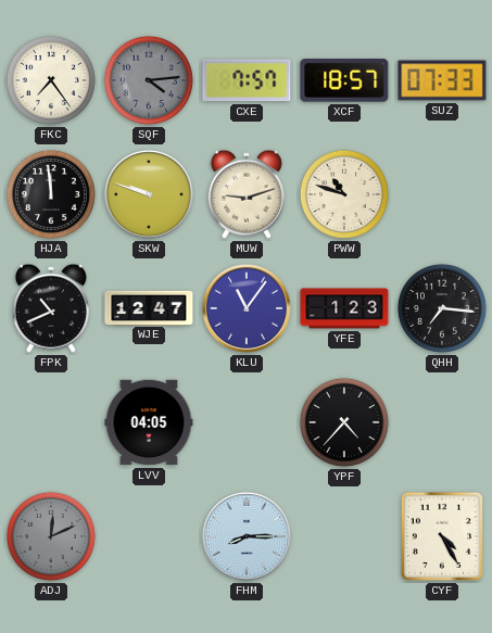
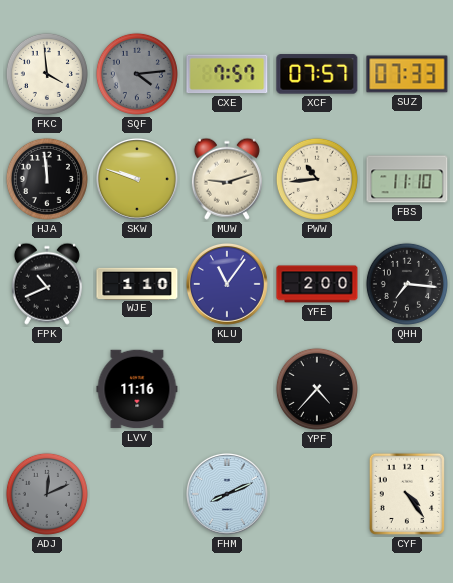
FKC: 7:24 -> 3:59 (47, 74)
XCF: 18:57 -> 07:57 (317, 74)
PWW: 10:48 -> 10:44 (317, 179)
FBS: none -> 11:10 (407, 179)
WJE: 12:47 -> 1:10 (137, 283)
YFE: 1:23 -> 2:00 (317, 284)
LVV: 04:05 -> 11:16 (137, 389)
FHM: 8:15 -> 8:11 (227, 494)
CYF: 4:25 -> 4:24 (407, 494)
